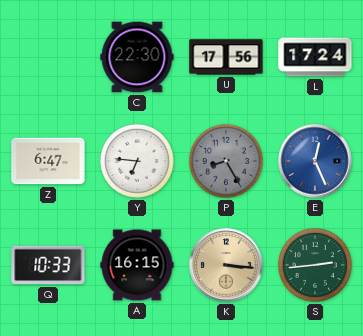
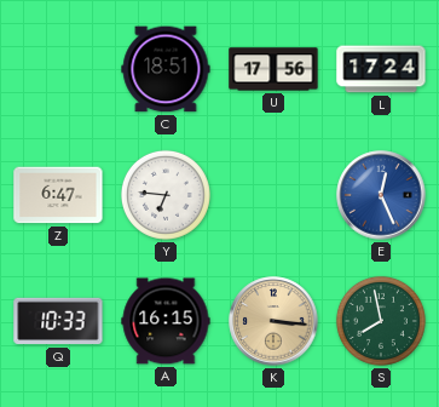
C: 22:30 -> 18:51 (166, 69)
P: 8:25 -> none (226, 161)
S: 2:44 -> 7:58 (381, 321)
